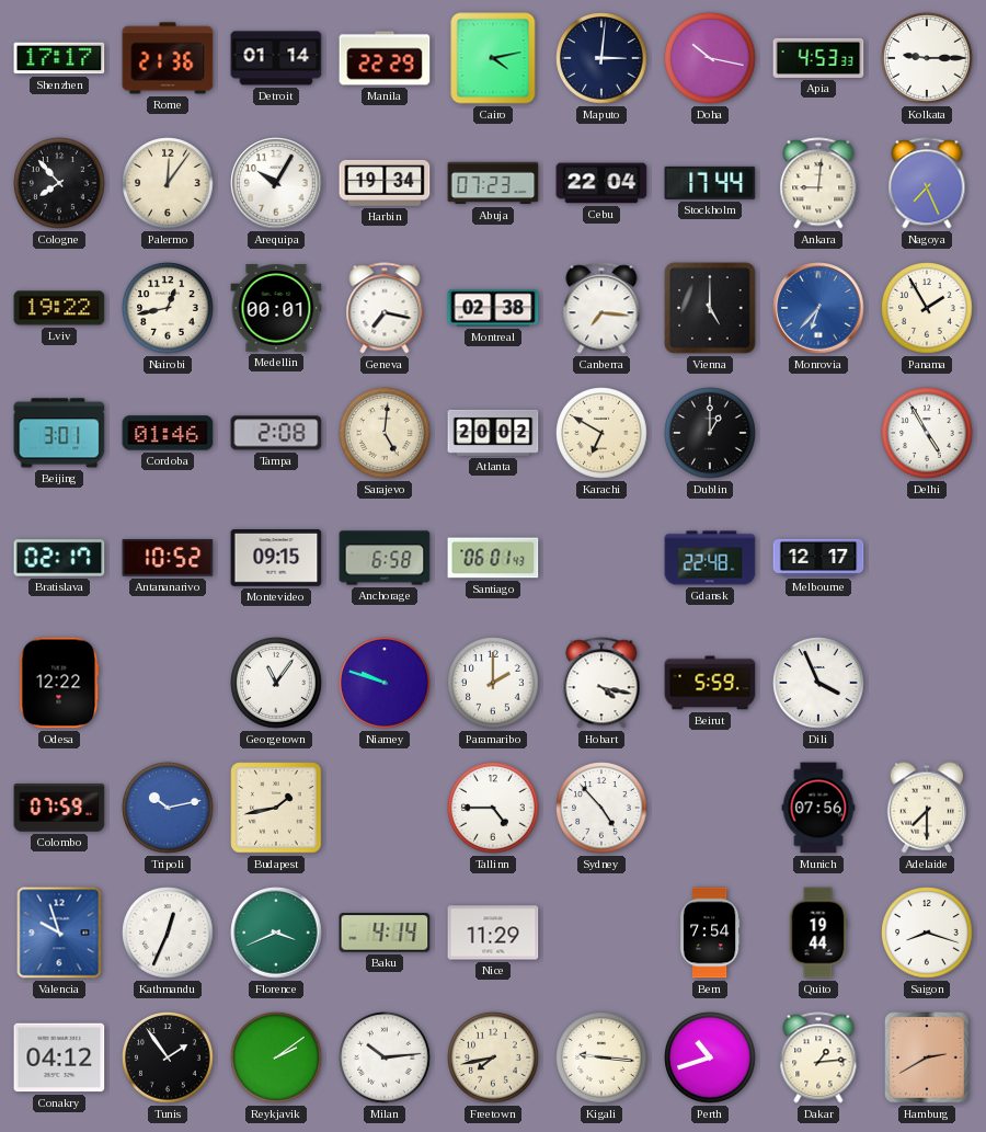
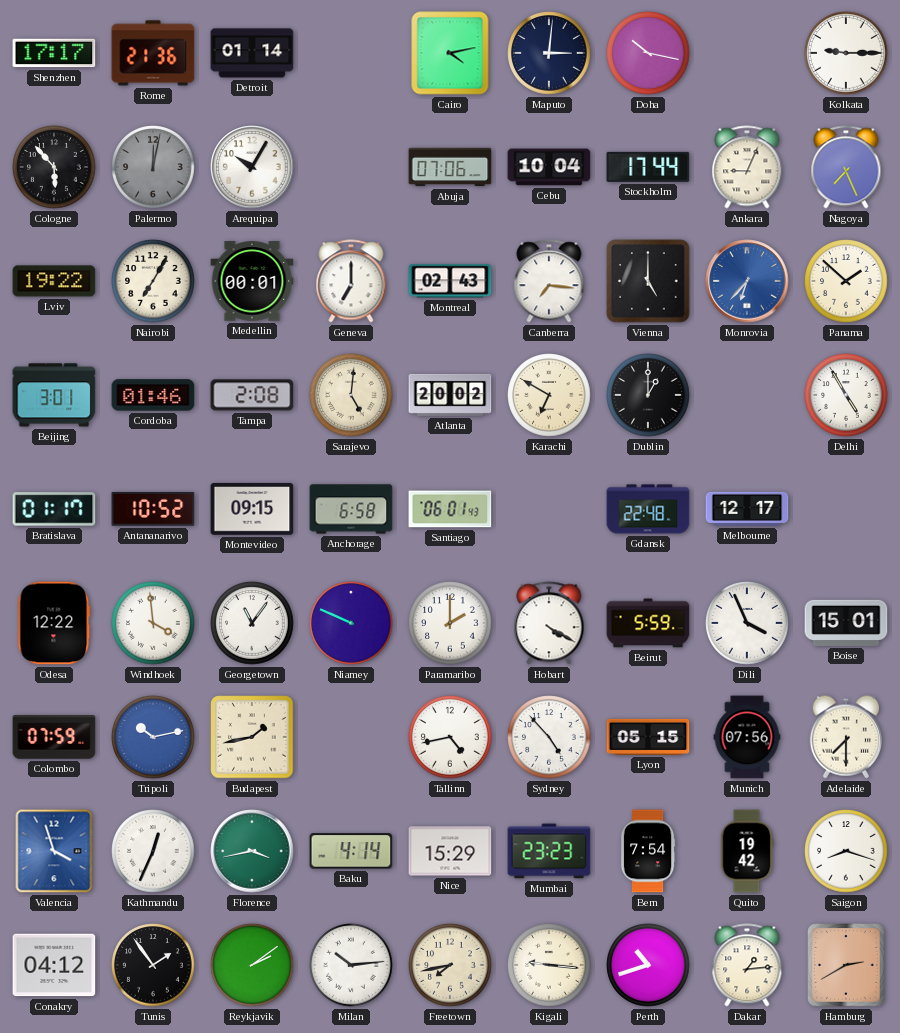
Manila: 22:29 -> none (385, 58)
Apia: 4:53 -> none (818, 58)
Cologne: 7:53 -> 5:53 (54, 167)
Palermo: 12:06 -> 12:02 (153, 167)
Palermo dial: cream -> grey (153, 167)
Harbin: 19:34 -> none (385, 183)
Abuja: 07:23 -> 07:06 (450, 167)
Cebu: 22:04 -> 10:04 (549, 167)
Ankara: 9:01 -> 9:04 (747, 167)
Nairobi: 12:43 -> 7:05 (153, 281)
Geneva: 7:17 -> 7:00 (351, 281)
Montreal: 02:38 -> 02:43 (450, 281)
Panama: 1:55 -> 1:52 (846, 281)
Bratislava: 02:17 -> 01:17 (54, 509)
Windhoek: none -> 3:59 (153, 623)
Niamey: 9:48 -> 9:49 (351, 623)
Hobart: 4:17 -> 4:20 (549, 623)
Boise: none -> 15:01 (846, 623)
Tallinn: 4:45 -> 4:43 (450, 737)
Lyon: none -> 05:15 (648, 737)
Valencia: 9:57 -> 3:57 (54, 851)
Florence: 3:41 -> 3:43 (252, 851)
Nice: 11:29 -> 15:29 (450, 851)
Mumbai: none -> 23:23 (549, 851)
Quito: 19:44 -> 19:42 (747, 851)
